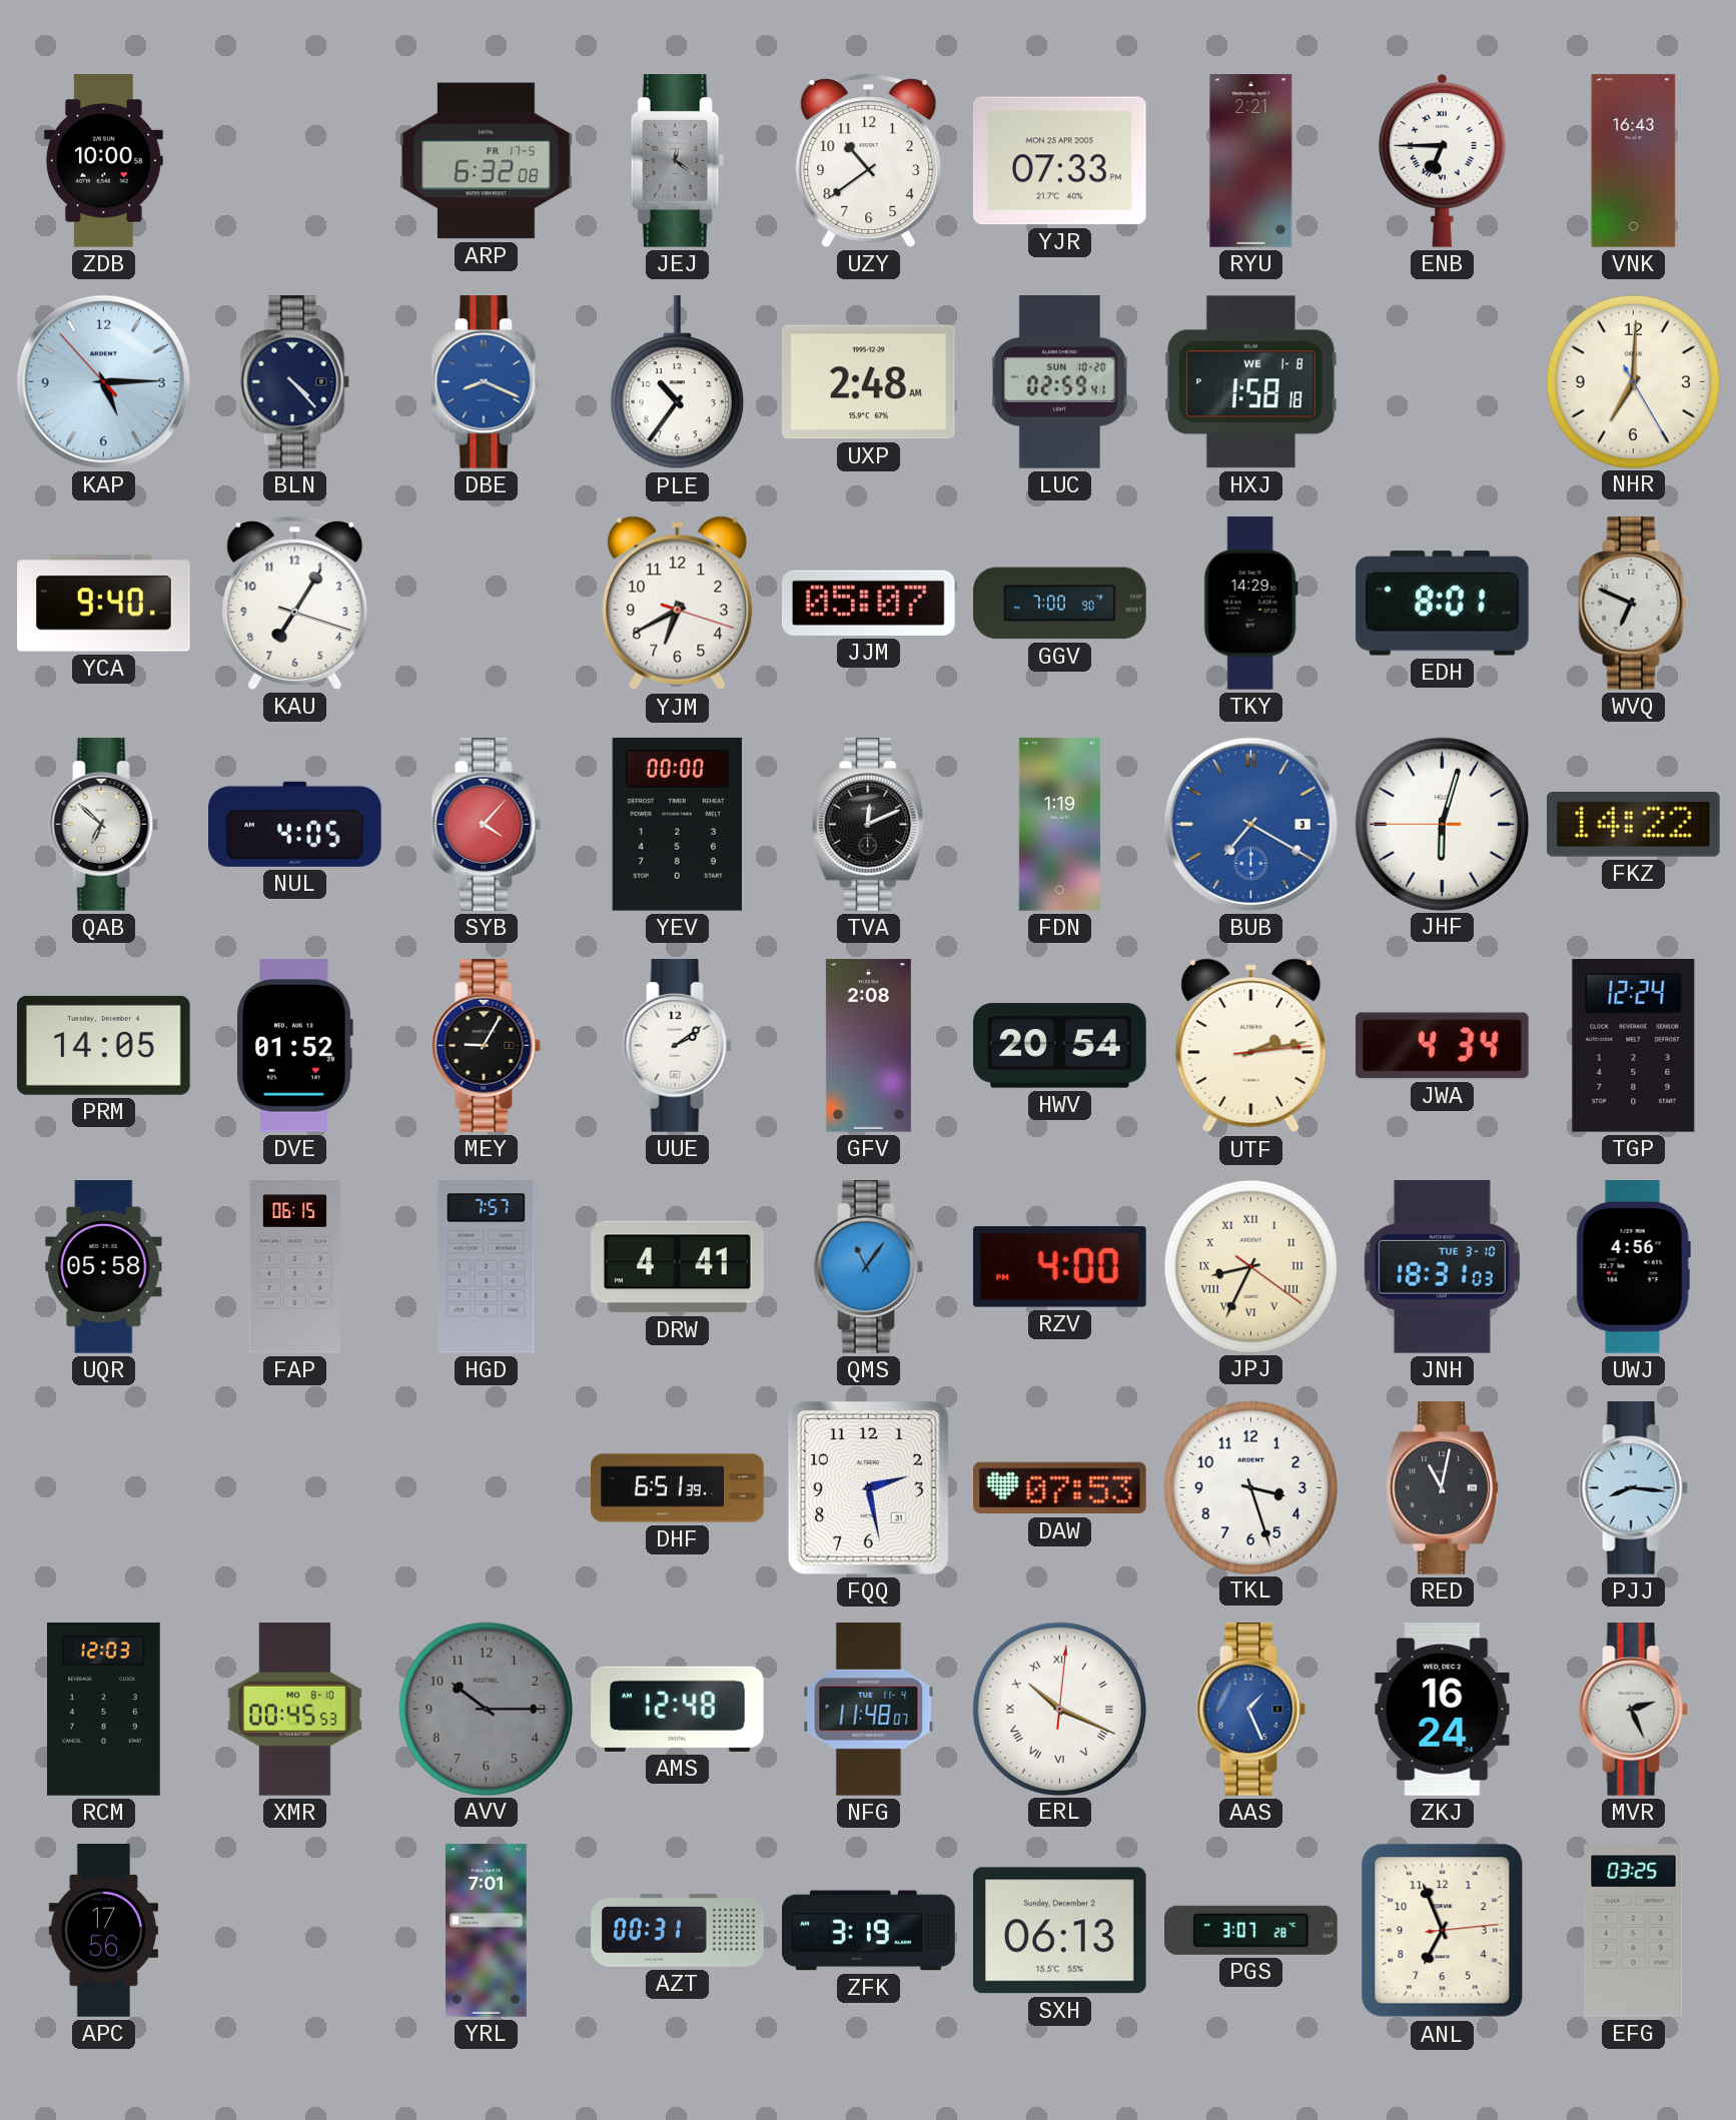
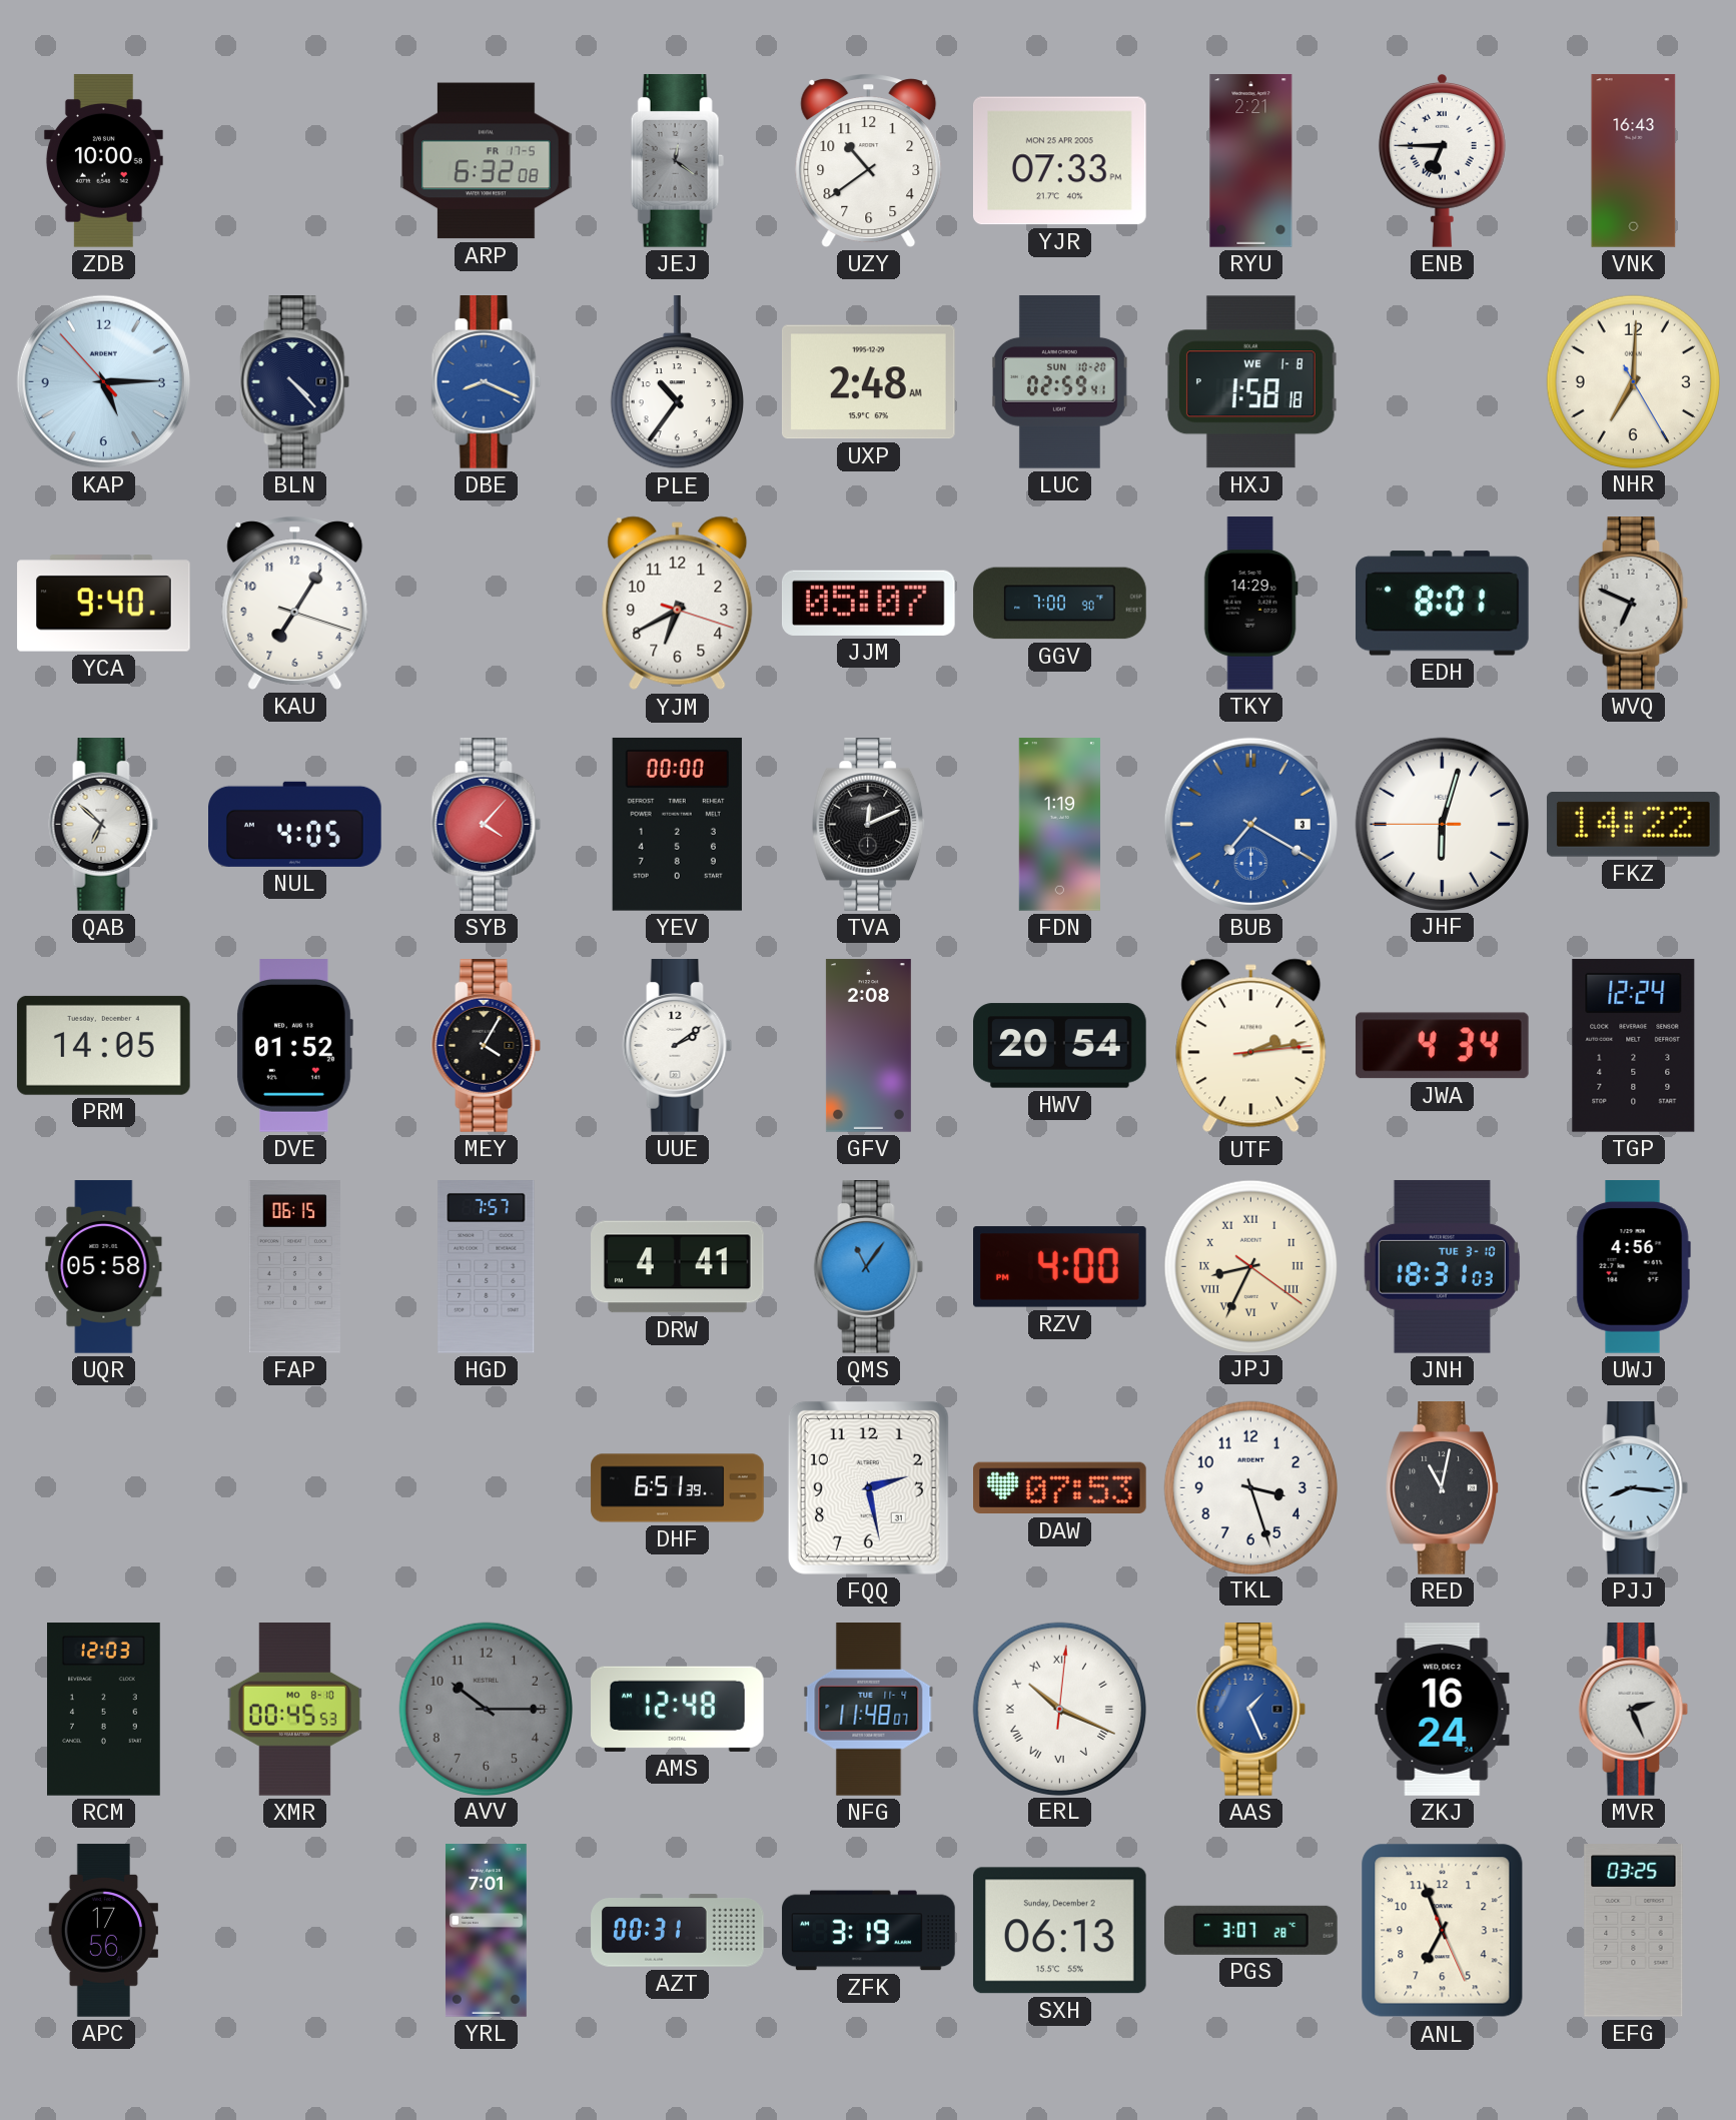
MEY: 9:05 -> 4:05 (487, 1046)
ANL: 6:56:14 -> 6:56:26 (1443, 1931)
